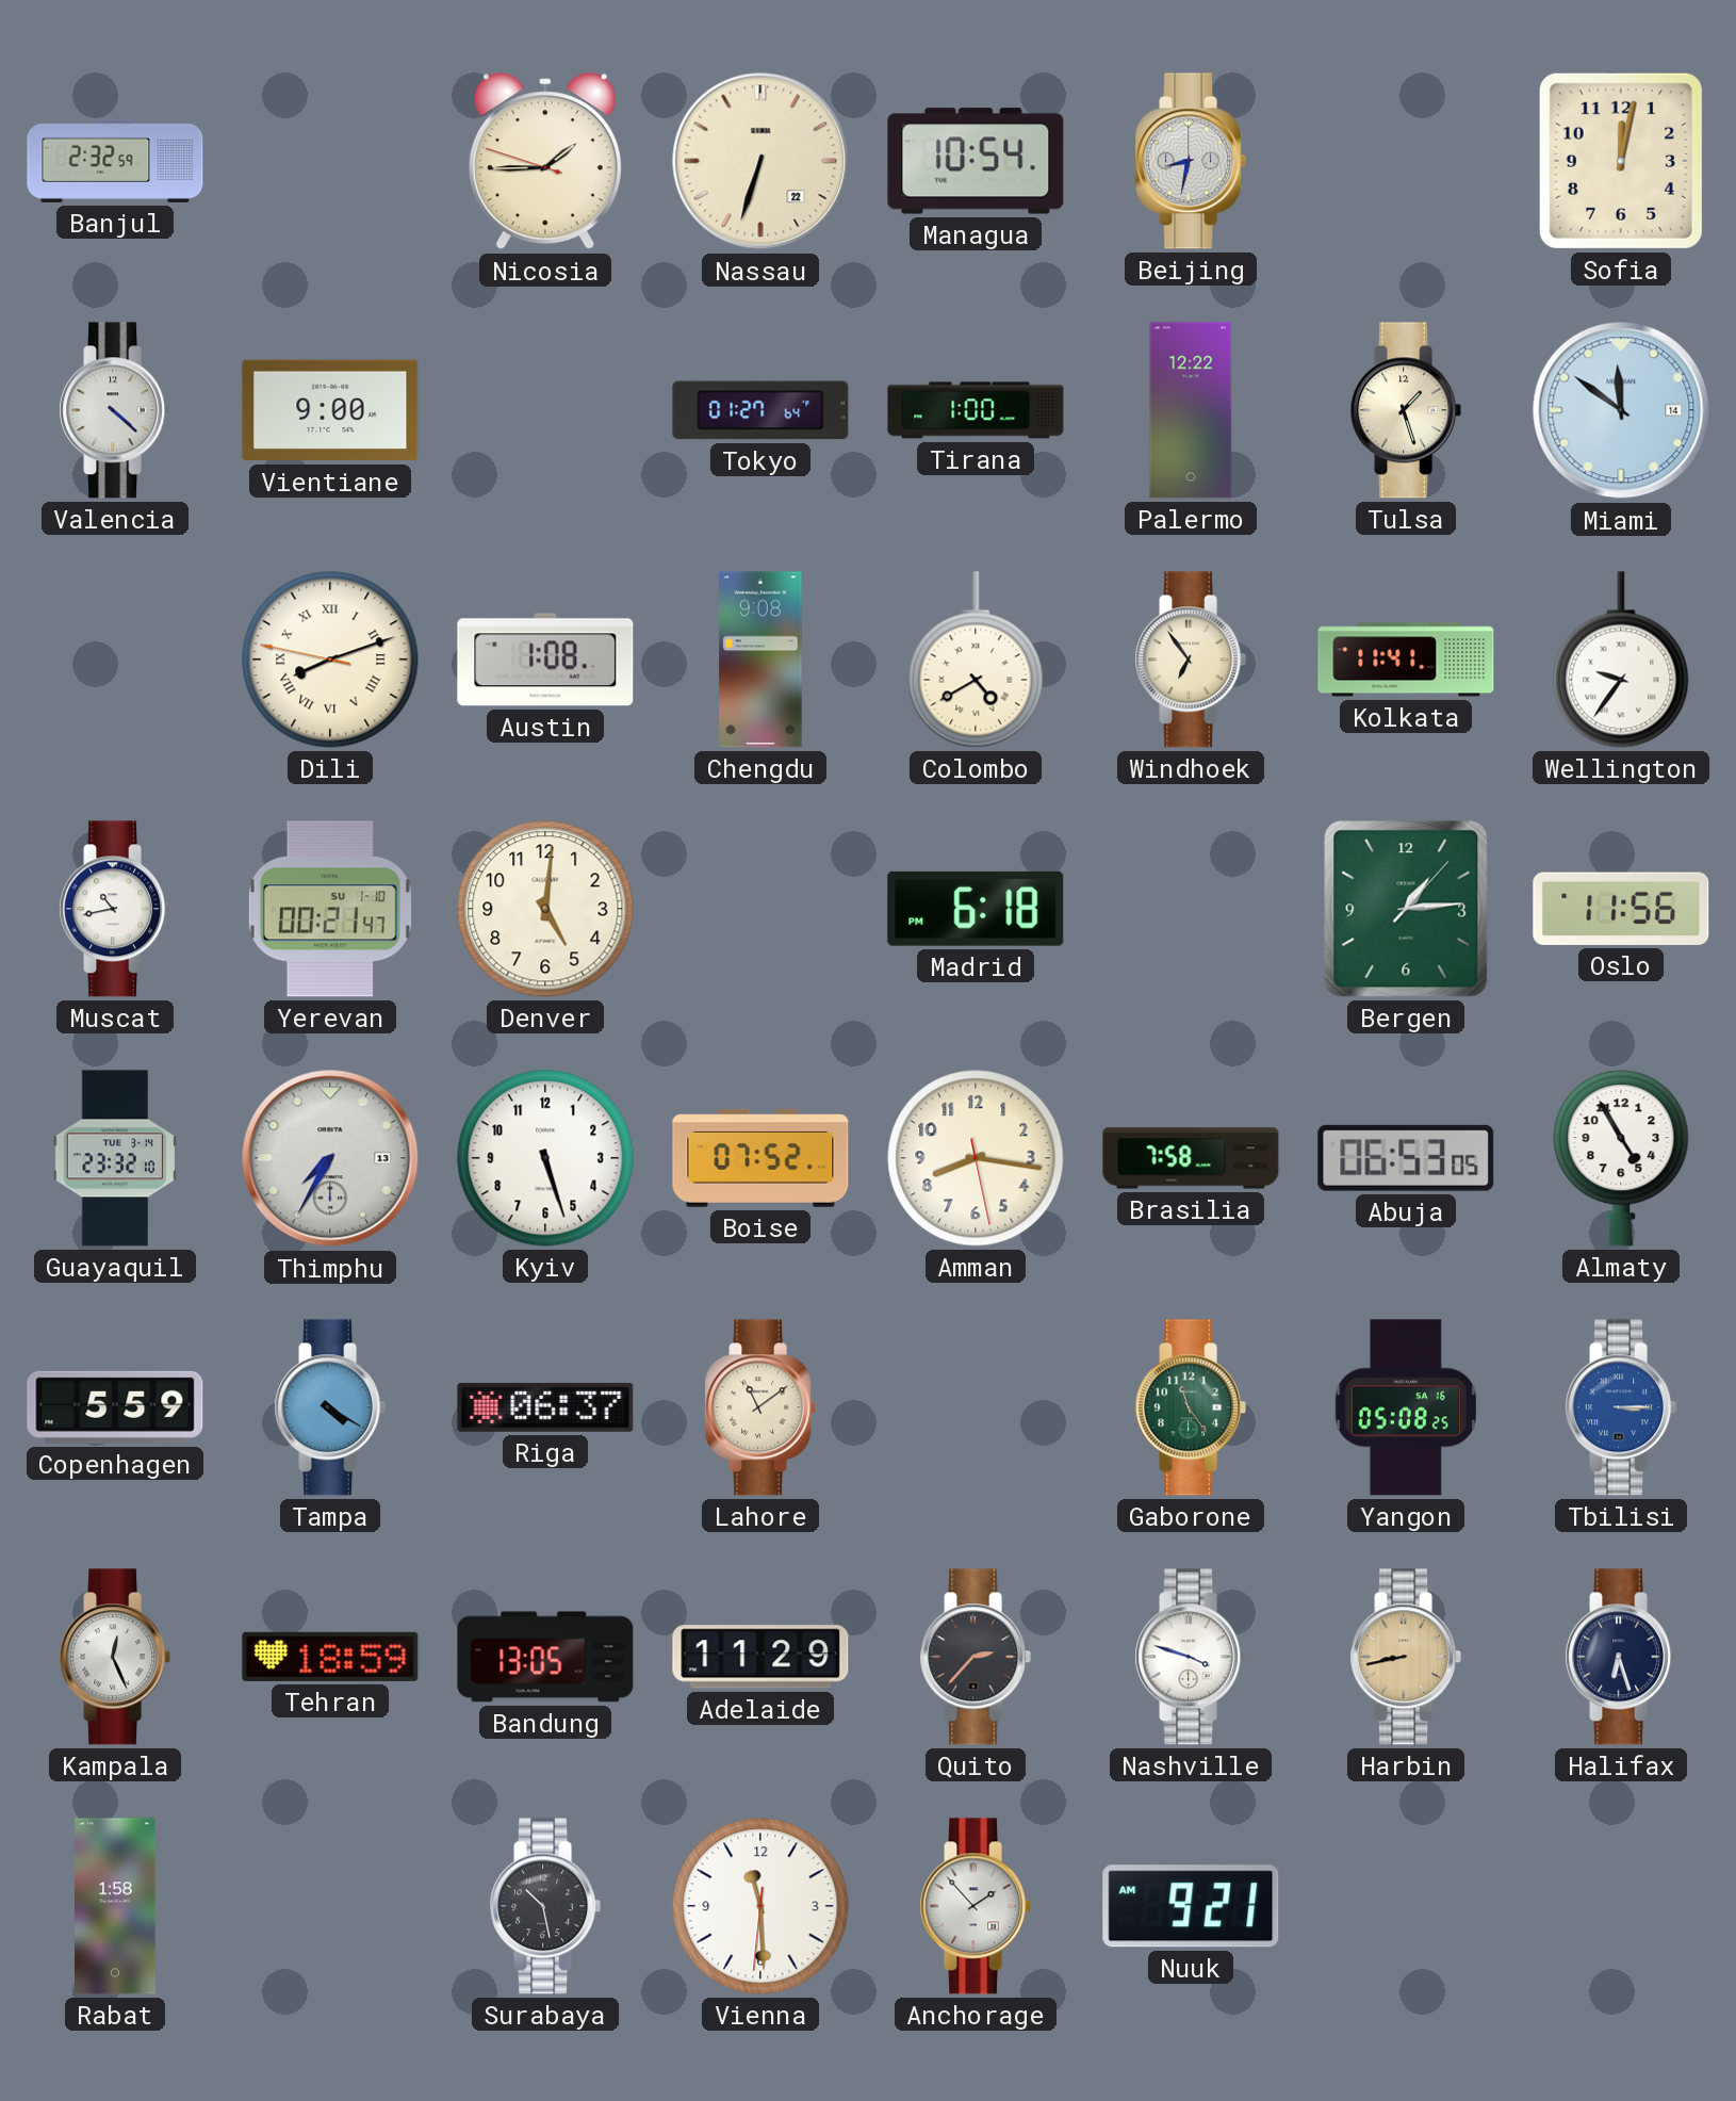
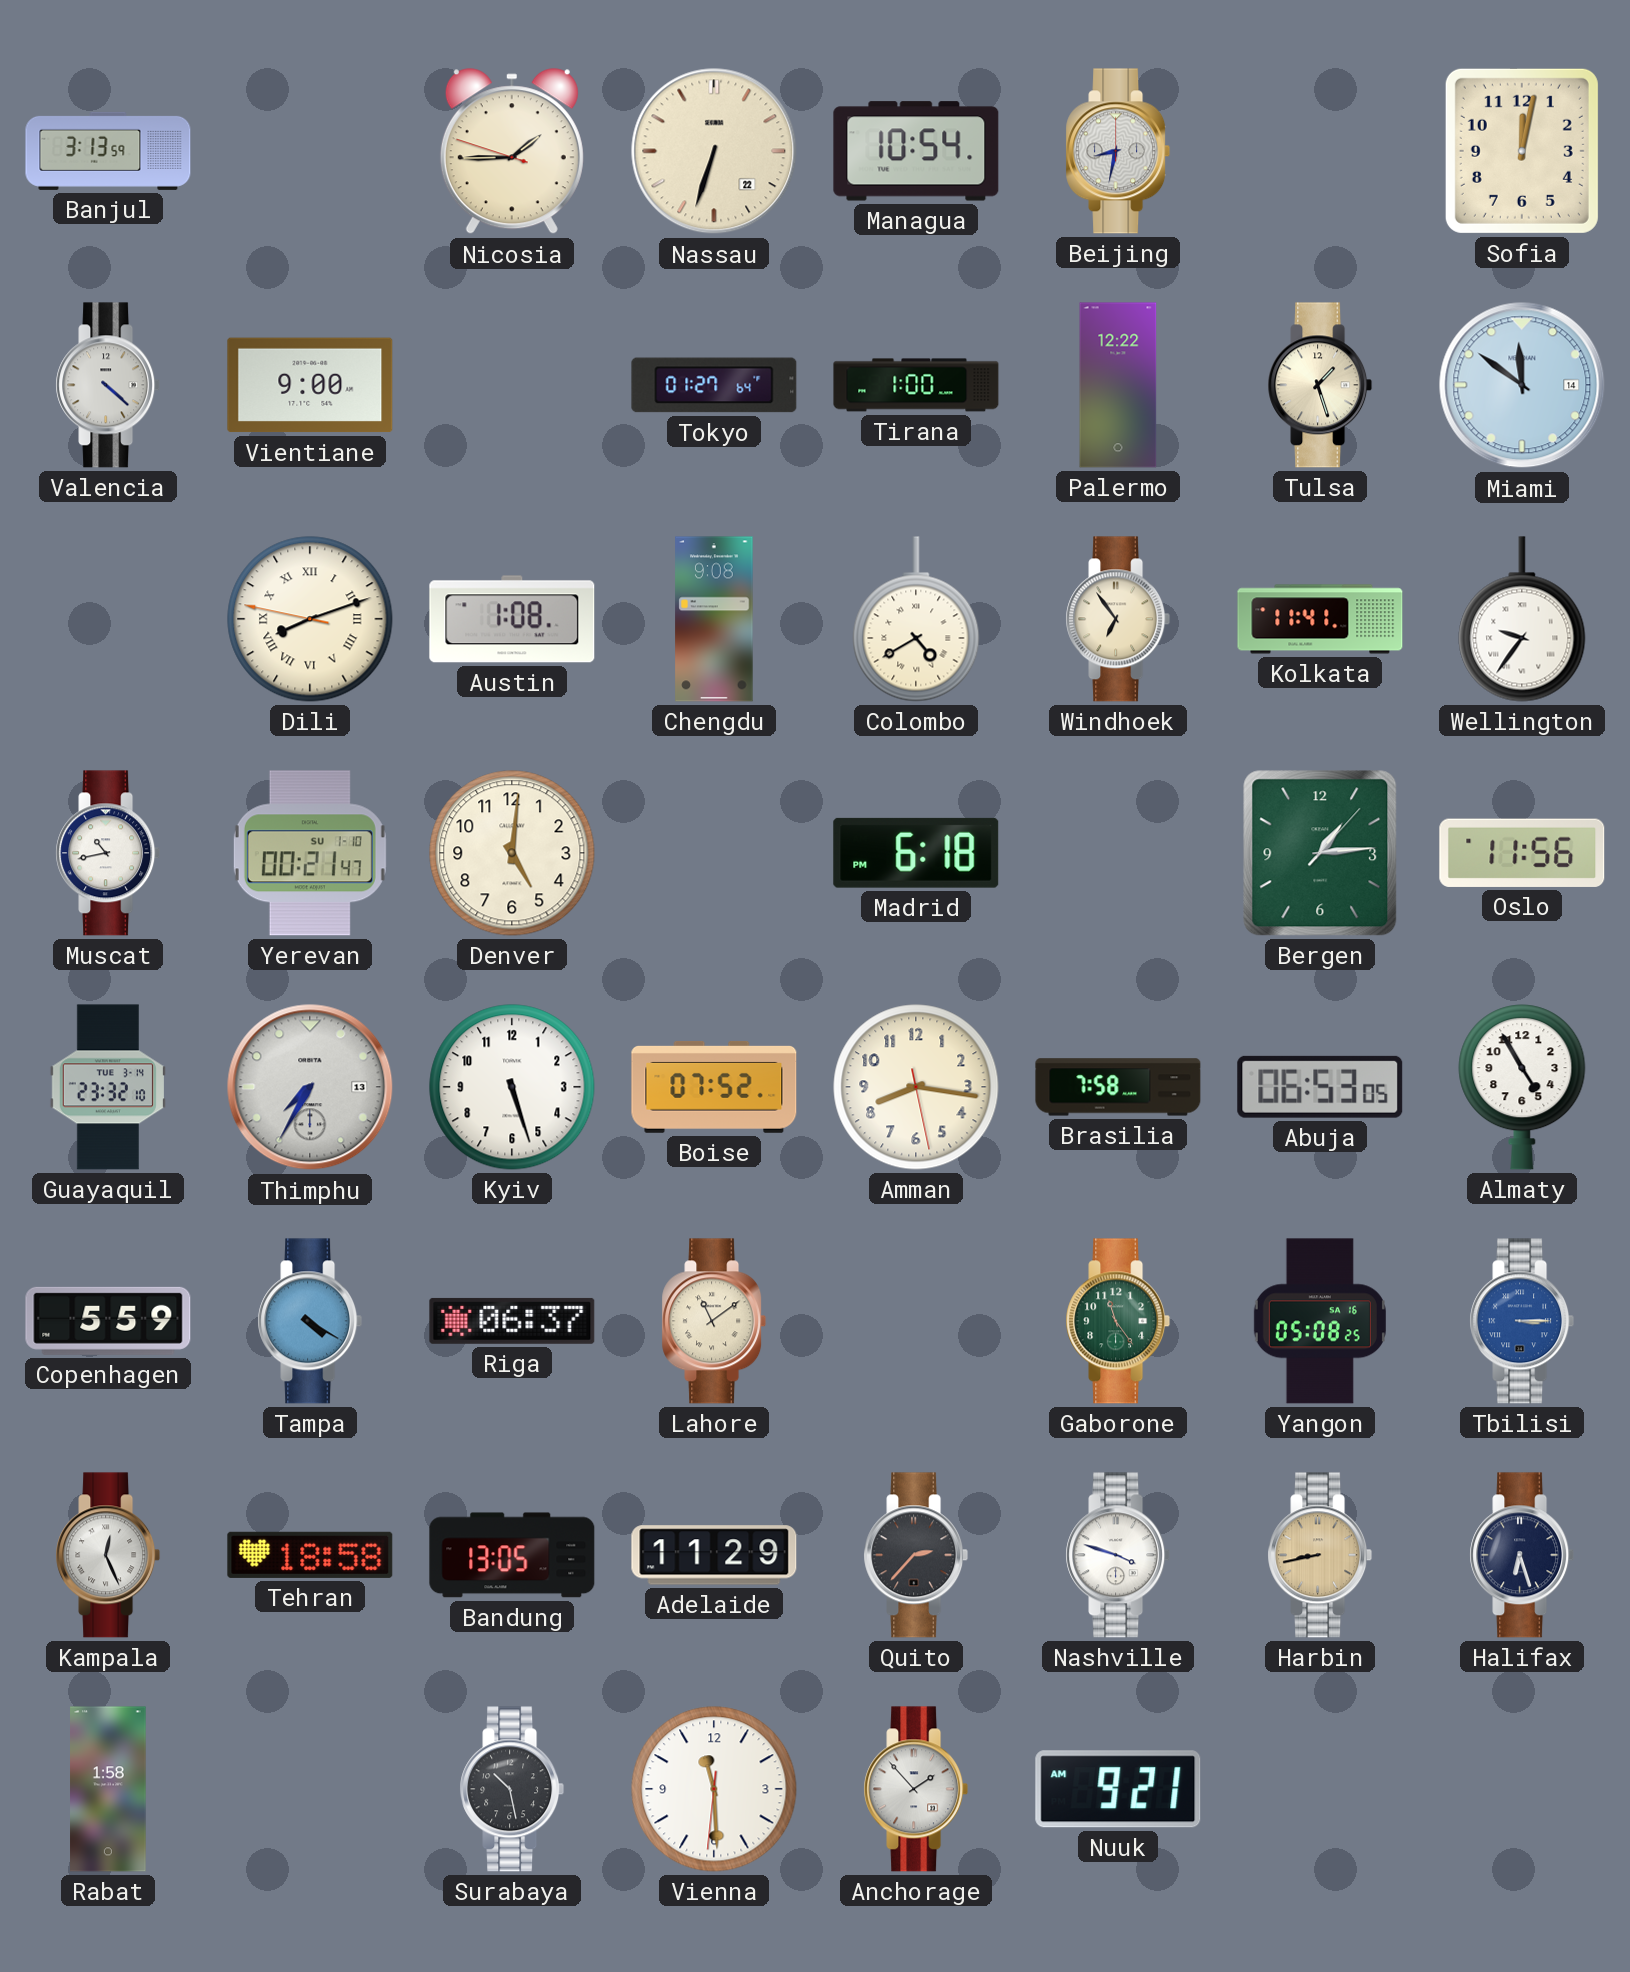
Banjul: 2:32 -> 3:13 (108, 151)
Tehran: 18:59 -> 18:58 (310, 1555)
